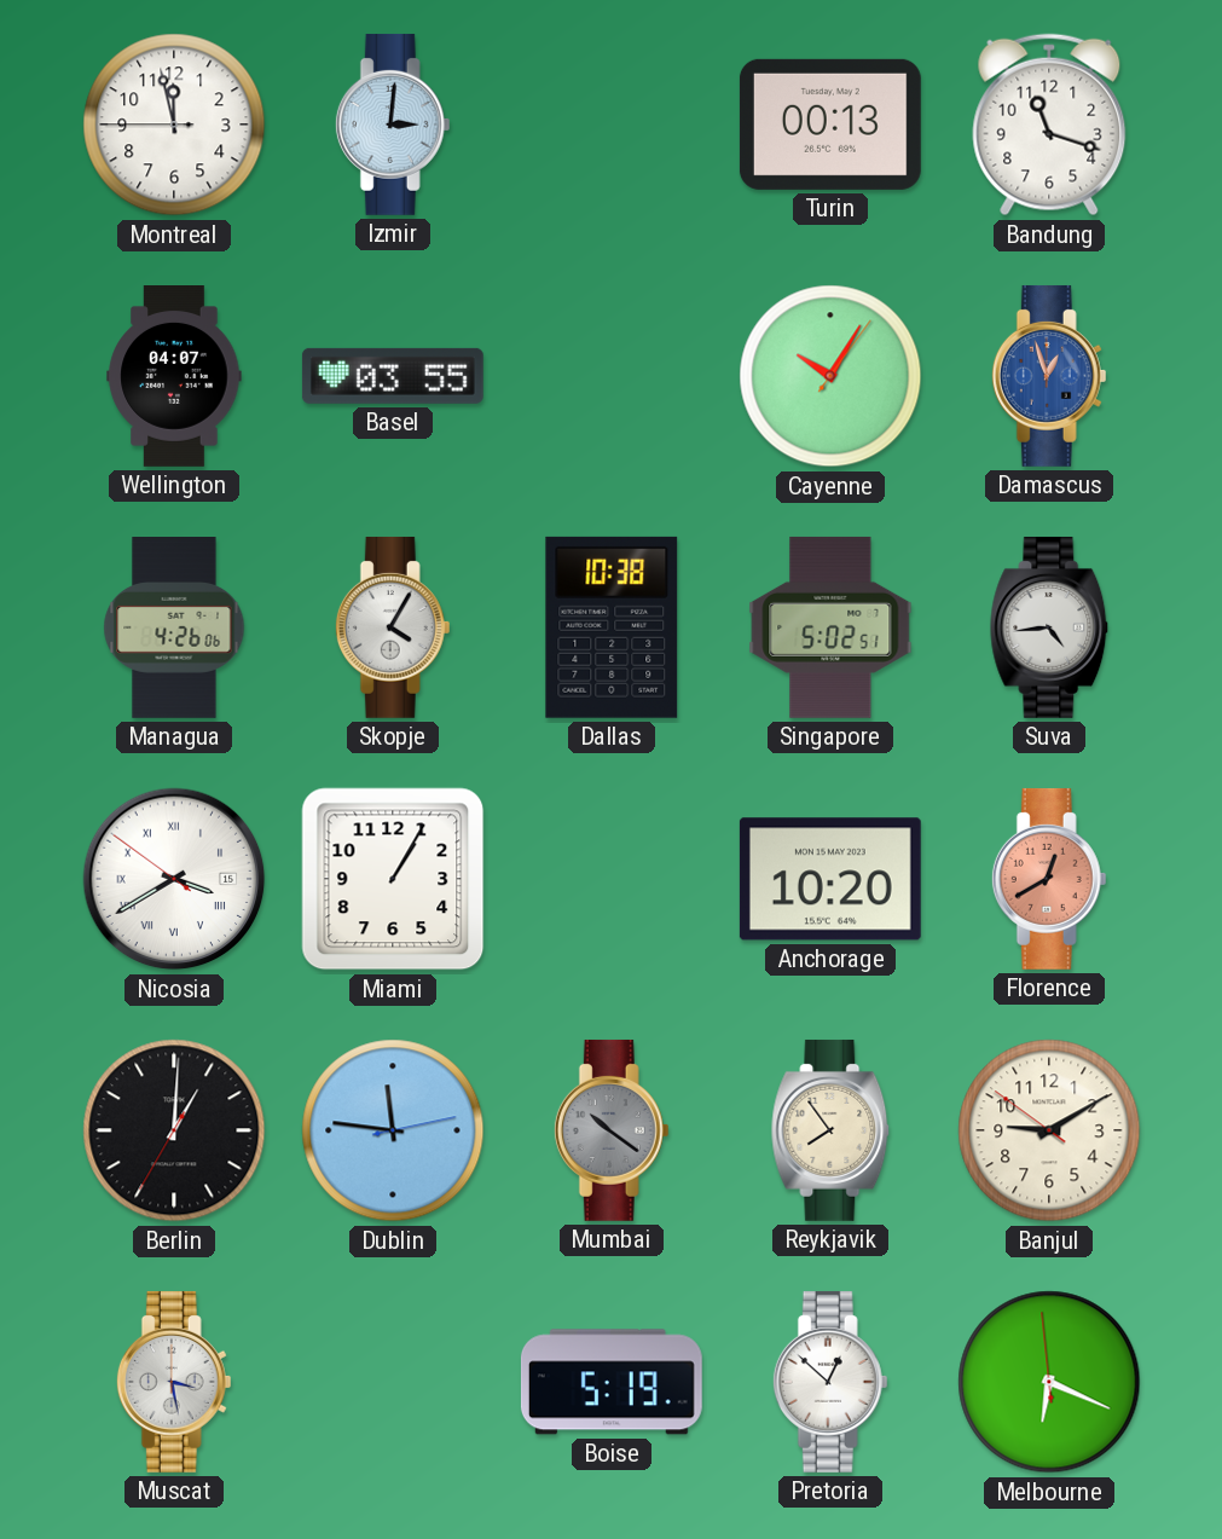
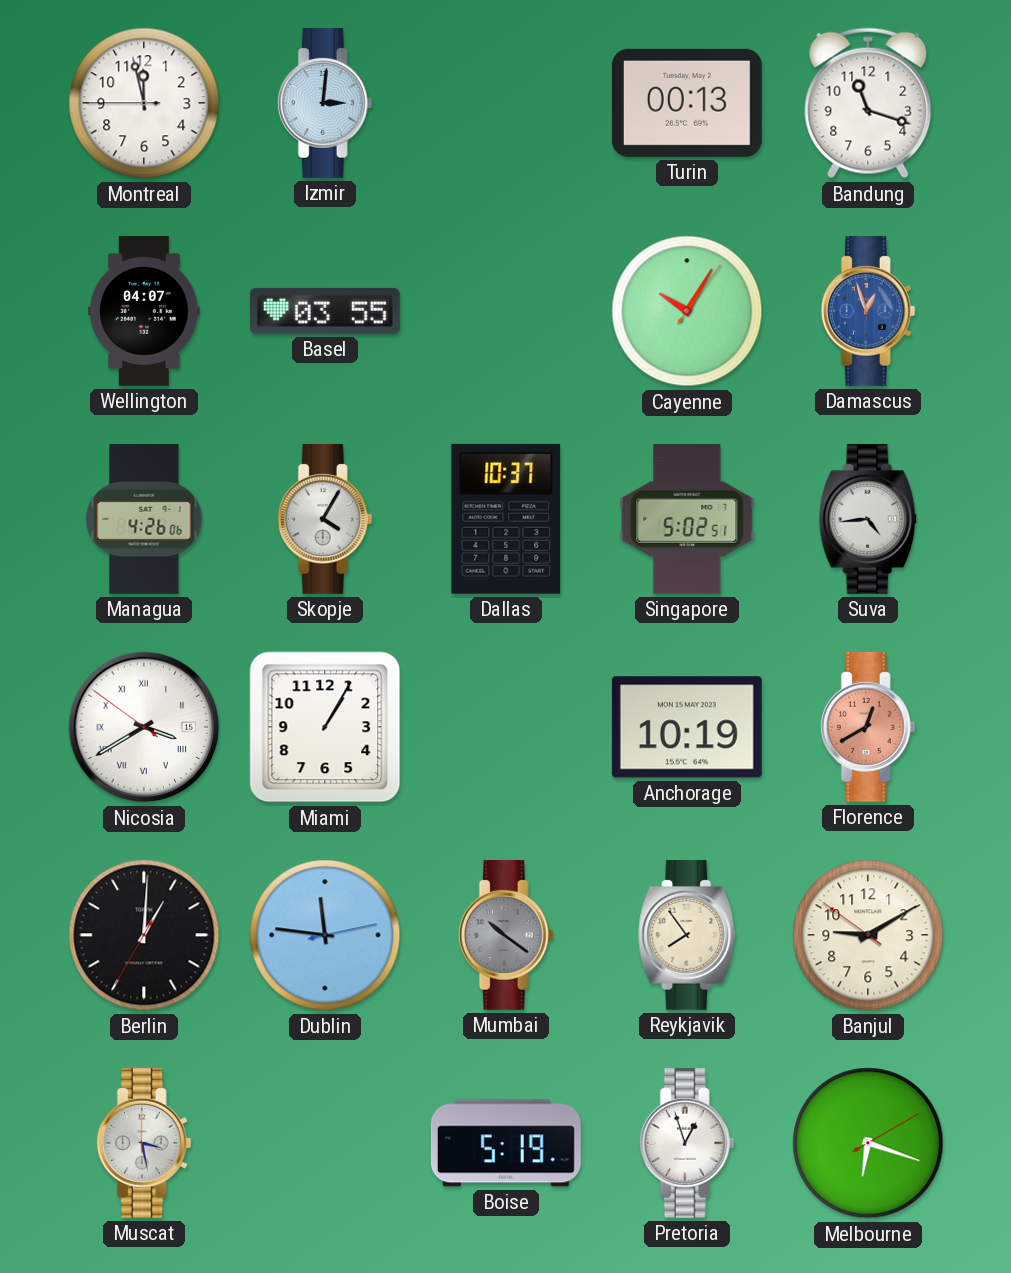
Dallas: 10:38 -> 10:37 (506, 519)
Anchorage: 10:20 -> 10:19 (687, 727)
Pretoria: 12:52 -> 12:57 (687, 1143)
Melbourne: 6:18:59 -> 6:18:10 (868, 1143)
